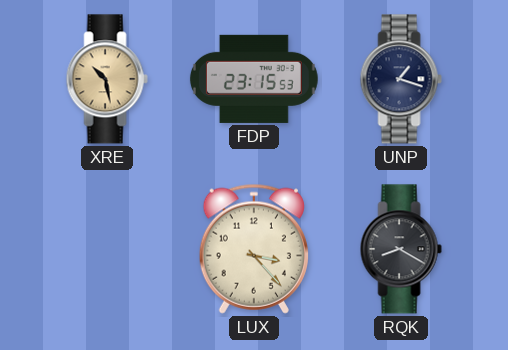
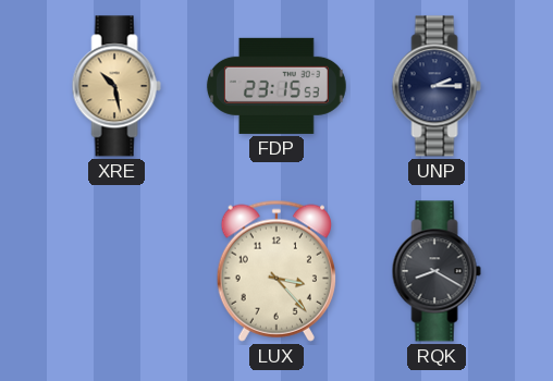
UNP: 1:18 -> 2:15 (437, 86)
